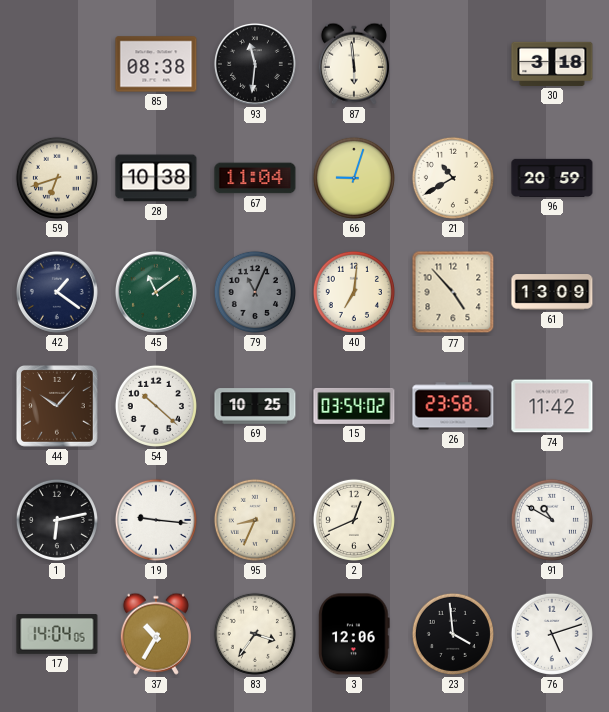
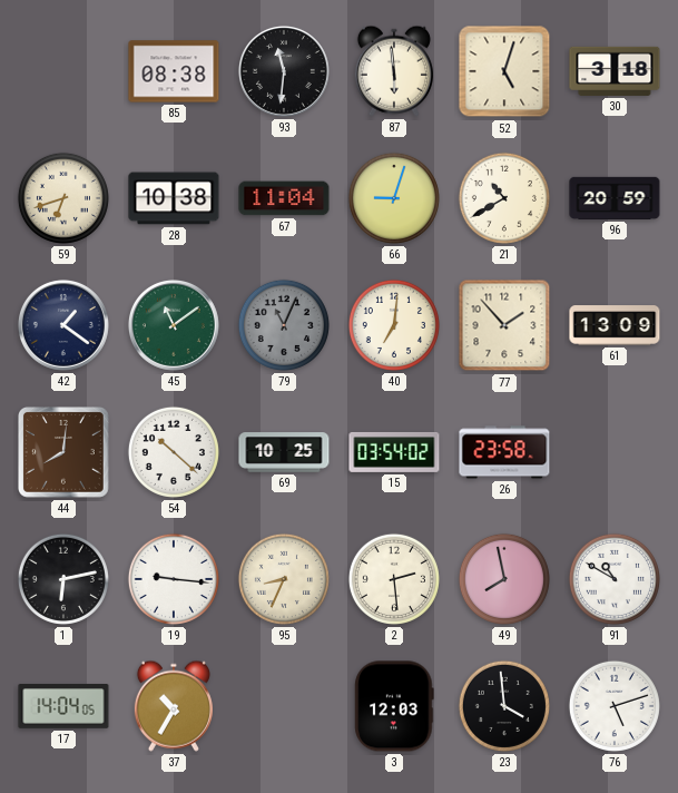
52: none -> 5:03 (504, 71)
77: 4:53 -> 1:53 (504, 325)
44: 10:07 -> 8:01 (63, 452)
74: 11:42 -> none (552, 406)
2: 12:41 -> 2:29 (394, 579)
49: none -> 7:58 (504, 579)
83: 3:36 -> none (255, 634)
3: 12:06 -> 12:03 (394, 706)
